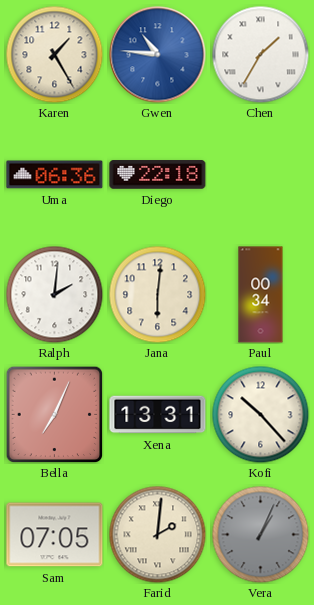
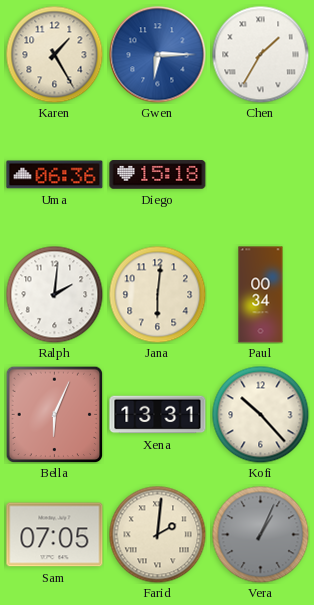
Gwen: 10:46 -> 6:15 (158, 55)
Diego: 22:18 -> 15:18 (158, 175)
Bella: 7:04 -> 6:04 (54, 414)
